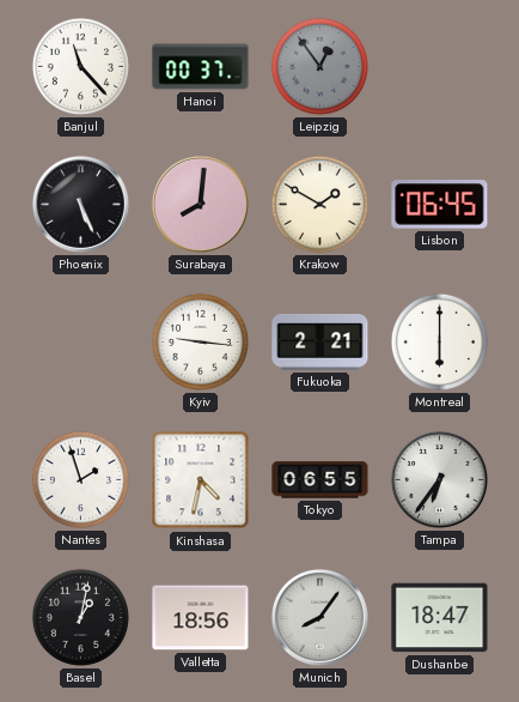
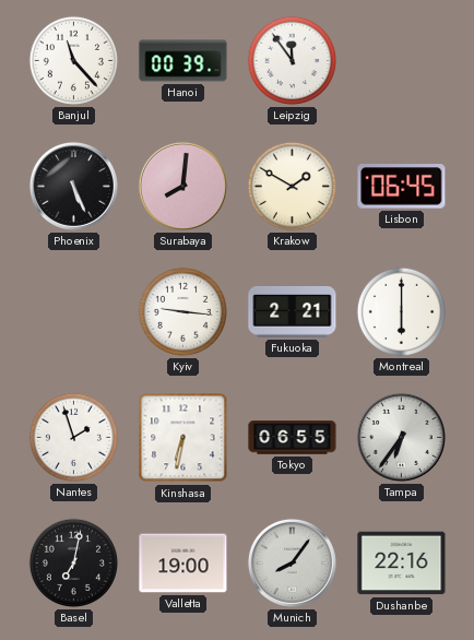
Hanoi: 00:37 -> 00:39 (183, 61)
Leipzig: 12:54 -> 11:54 (292, 60)
Leipzig dial: grey -> white (292, 60)
Kinshasa: 4:32 -> 6:32 (183, 438)
Basel: 1:02 -> 7:02 (73, 562)
Valletta: 18:56 -> 19:00 (183, 564)
Dushanbe: 18:47 -> 22:16 (402, 564)
